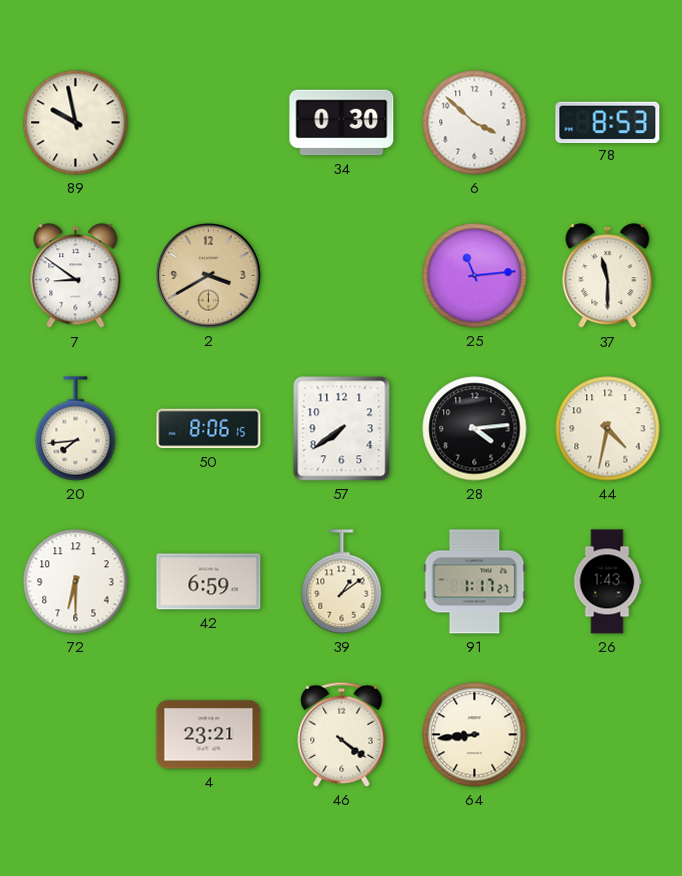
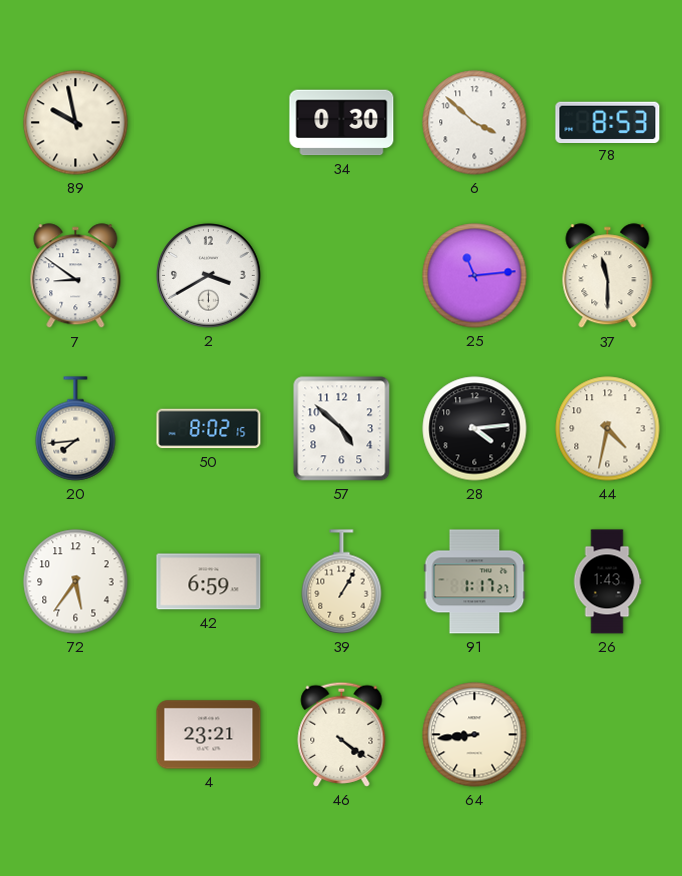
2 dial: champagne -> white (209, 276)
50: 8:06 -> 8:02 (209, 429)
57: 7:39 -> 4:52 (342, 429)
72: 6:30 -> 5:36 (76, 582)
39: 1:09 -> 1:05 (342, 582)
